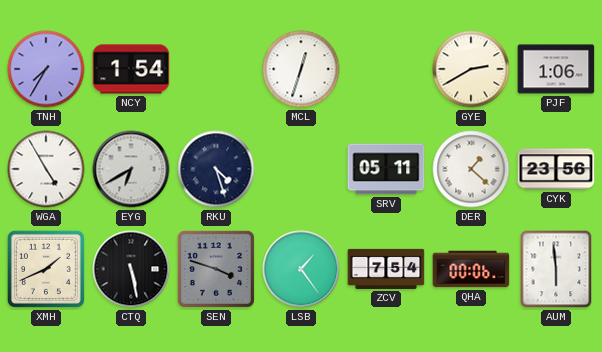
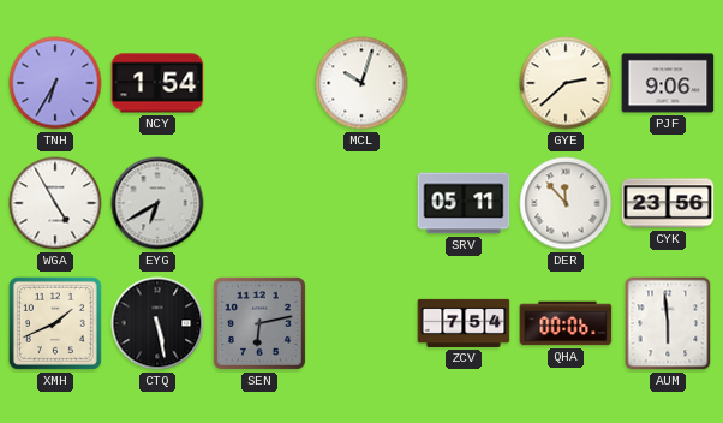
TNH: 7:35 -> 6:35 (55, 83)
MCL: 12:33 -> 10:03 (361, 83)
GYE: 2:40 -> 2:38 (566, 83)
PJF: 1:06 -> 9:06 (668, 83)
RKU: 4:27 -> none (216, 169)
DER: 1:22 -> 11:53 (566, 203)
SEN: 3:48 -> 6:13 (259, 323)
LSB: 1:24 -> none (301, 269)
